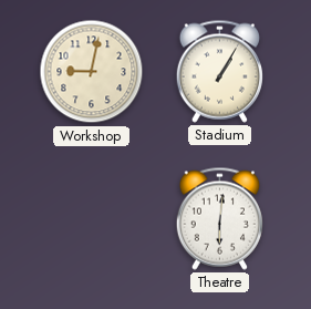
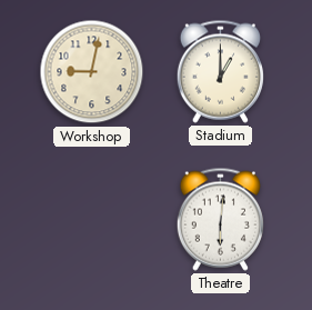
Stadium: 1:05 -> 1:00 (220, 71)
